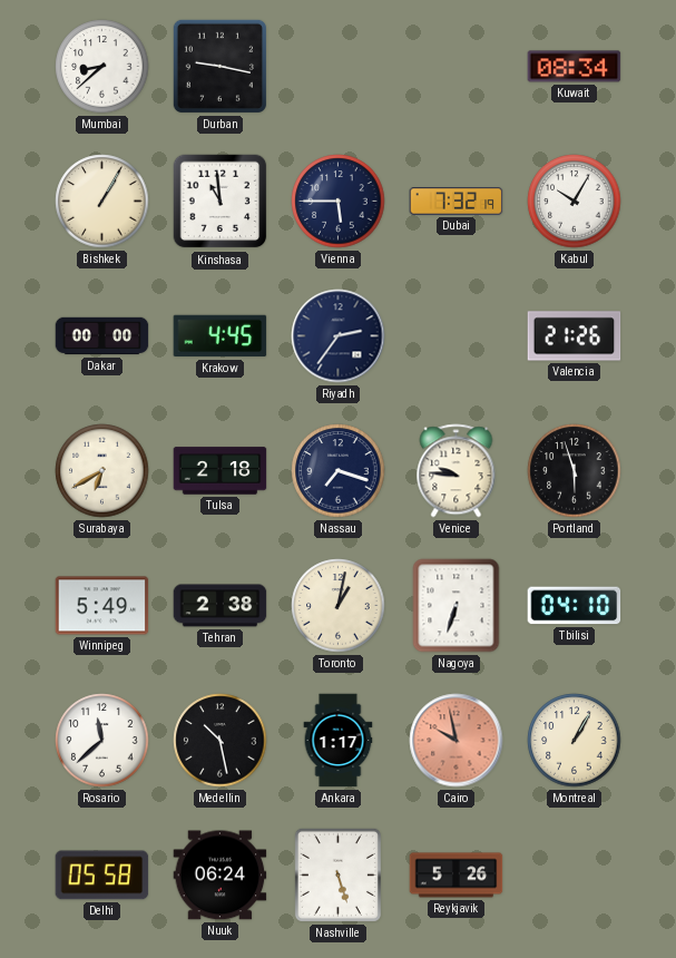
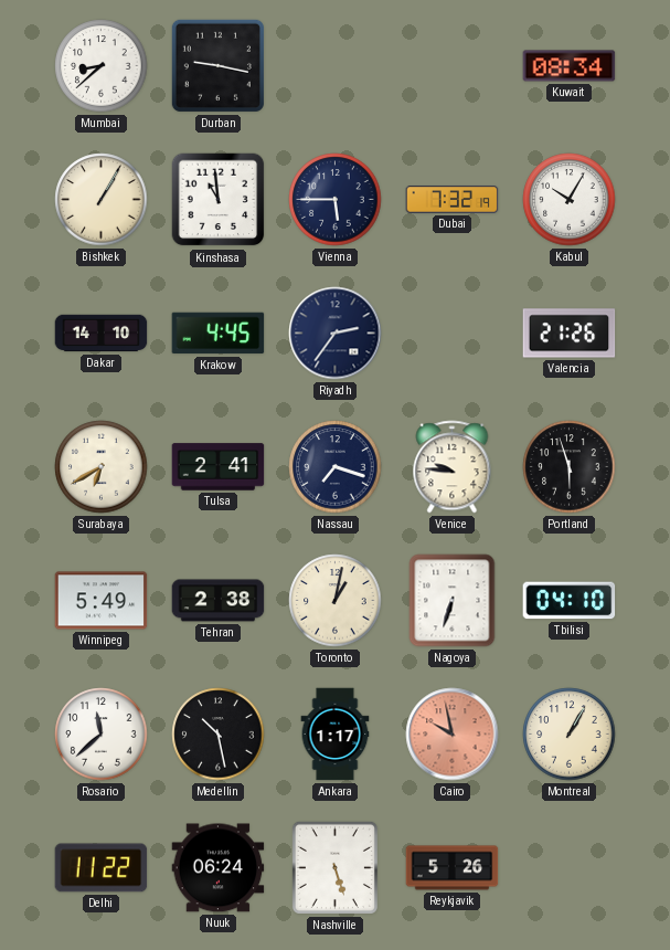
Dakar: 00:00 -> 14:10 (102, 334)
Tulsa: 2:18 -> 2:41 (219, 467)
Delhi: 05:58 -> 11:22 (102, 868)
